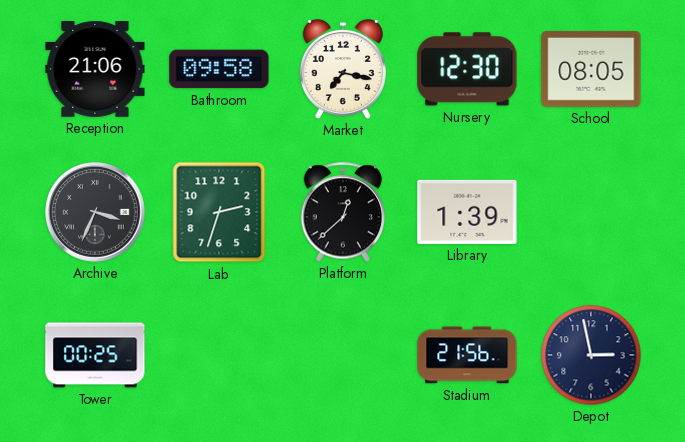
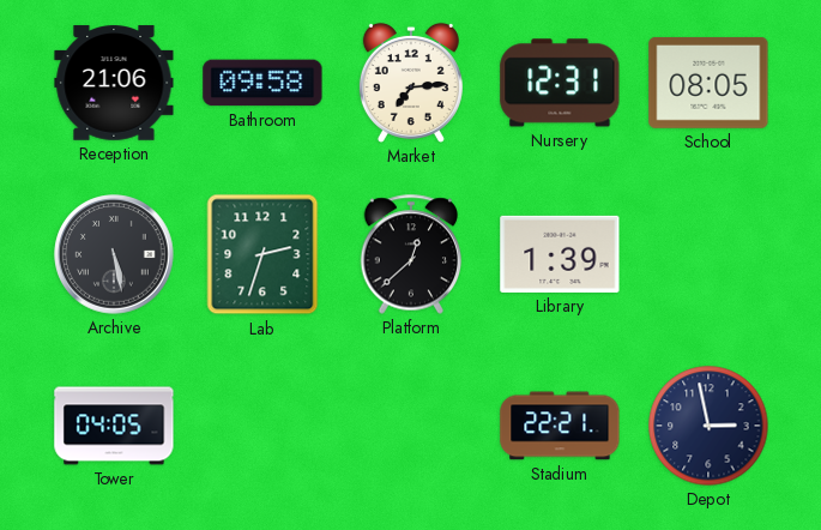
Market: 7:17 -> 7:14 (411, 83)
Nursery: 12:30 -> 12:31 (560, 83)
Archive: 3:34 -> 5:28 (114, 254)
Tower: 00:25 -> 04:05 (114, 426)
Stadium: 21:56 -> 22:21 (560, 426)
